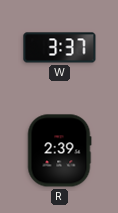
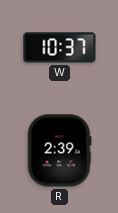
W: 3:37 -> 10:37 (60, 48)
